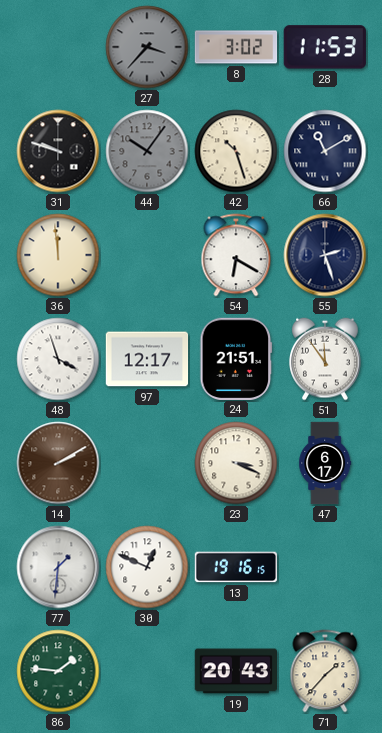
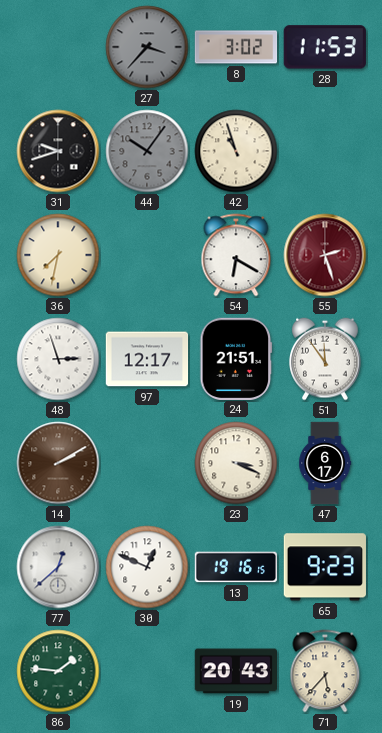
31: 9:48 -> 9:42 (58, 151)
42: 10:27 -> 10:57 (236, 151)
66: 11:10 -> none (325, 151)
36: 11:59 -> 7:32 (58, 255)
55 dial: navy -> burgundy (325, 255)
48: 3:57 -> 2:57 (58, 359)
77: 1:31 -> 12:38 (58, 567)
65: none -> 9:23 (325, 567)
71: 1:37 -> 5:37 (325, 671)
